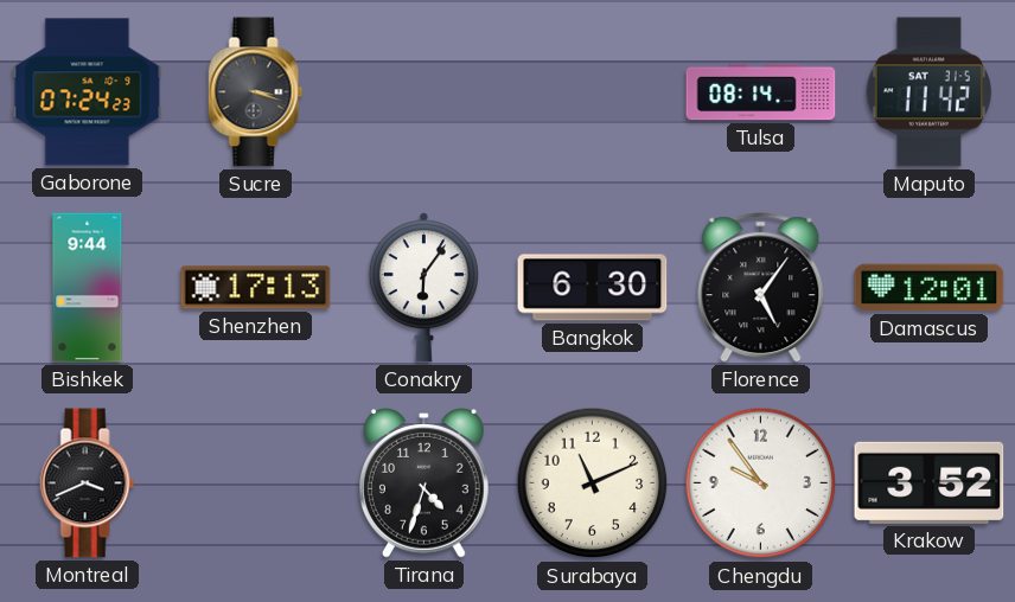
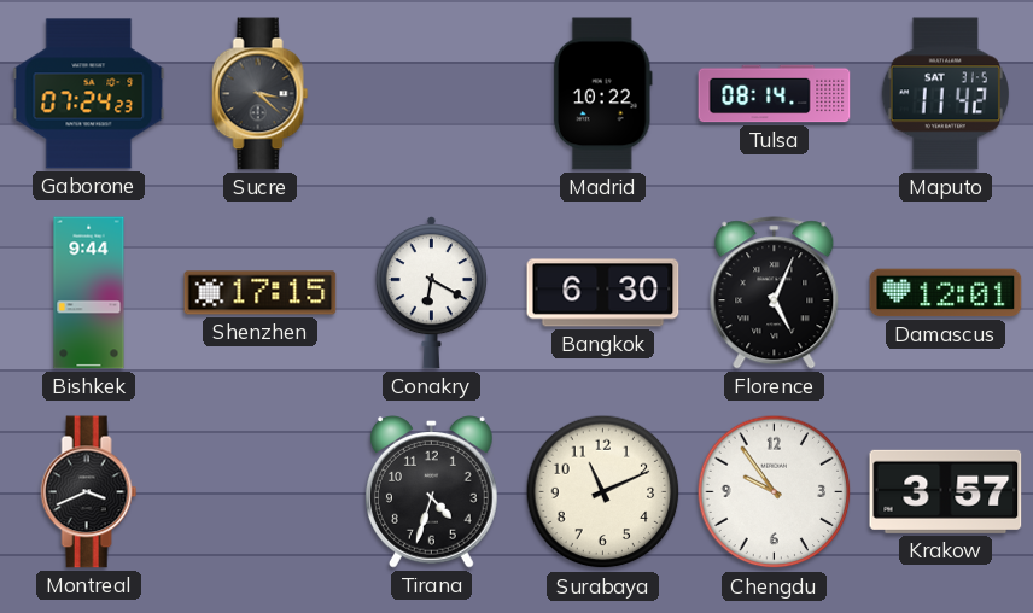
Sucre: 3:18 -> 3:22 (261, 94)
Madrid: none -> 10:22 (602, 94)
Shenzhen: 17:13 -> 17:15 (261, 293)
Conakry: 6:06 -> 6:20 (431, 293)
Florence: 5:06 -> 5:04 (775, 293)
Krakow: 3:52 -> 3:57 (946, 491)
